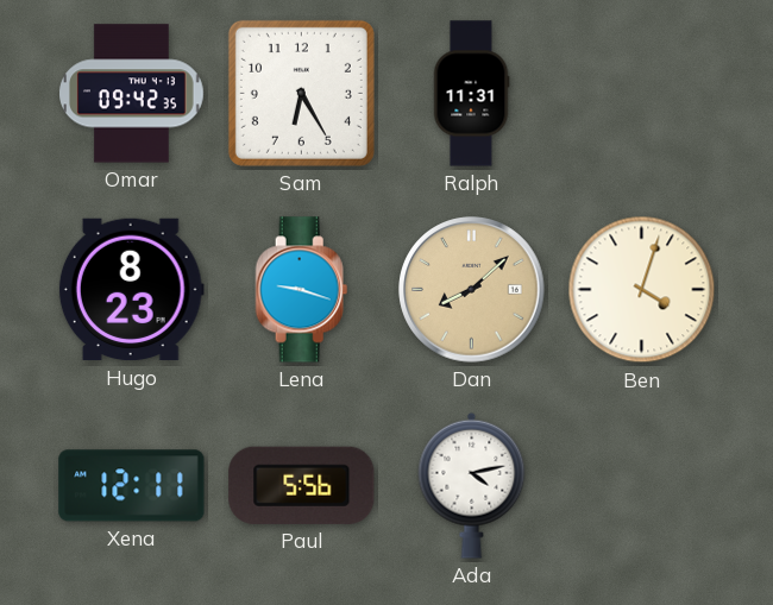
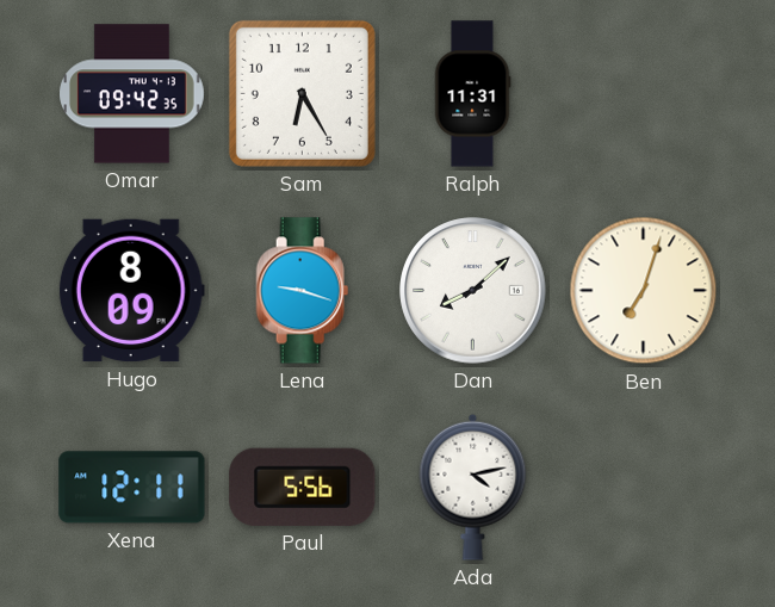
Hugo: 8:23 -> 8:09 (131, 291)
Dan dial: champagne -> white (473, 291)
Ben: 4:03 -> 7:03 (644, 291)
